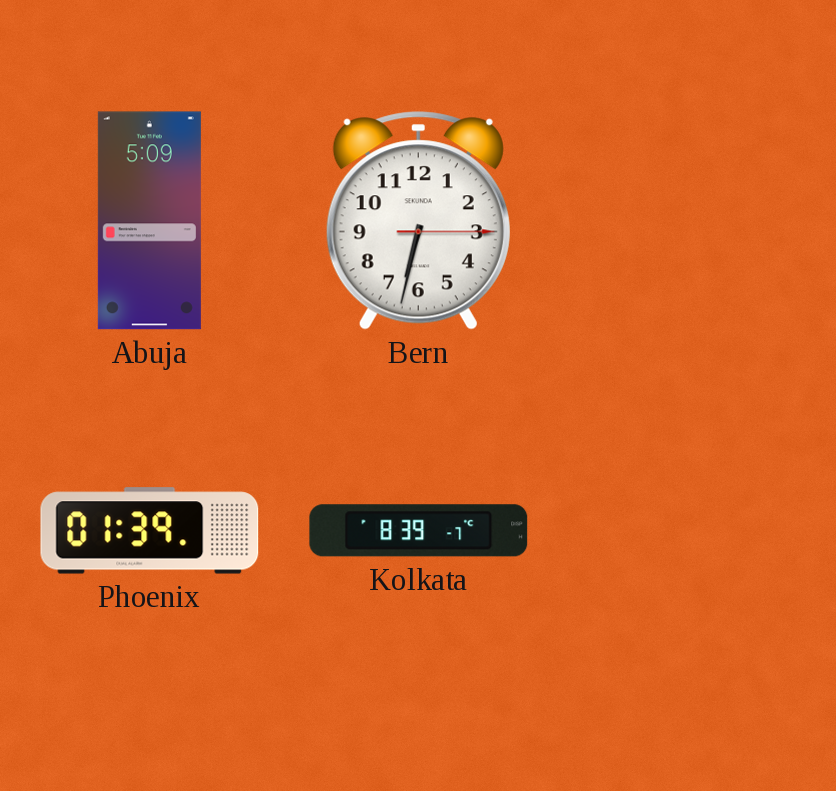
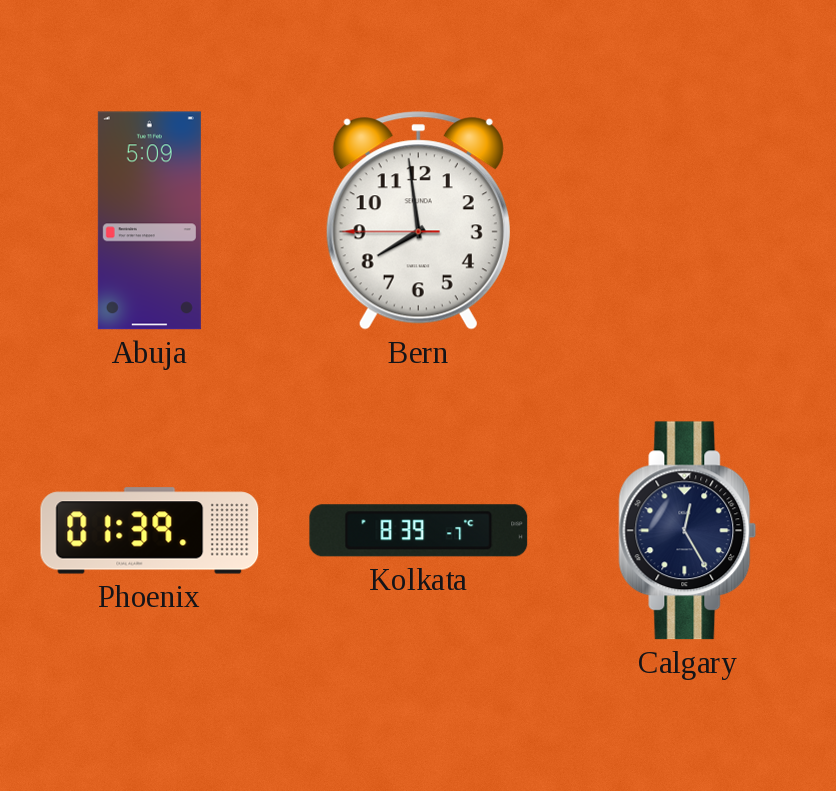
Bern: 6:32 -> 7:58 (418, 221)
Calgary: none -> 12:25 (688, 531)
